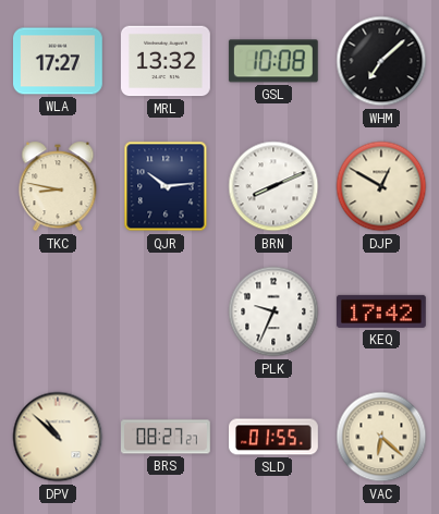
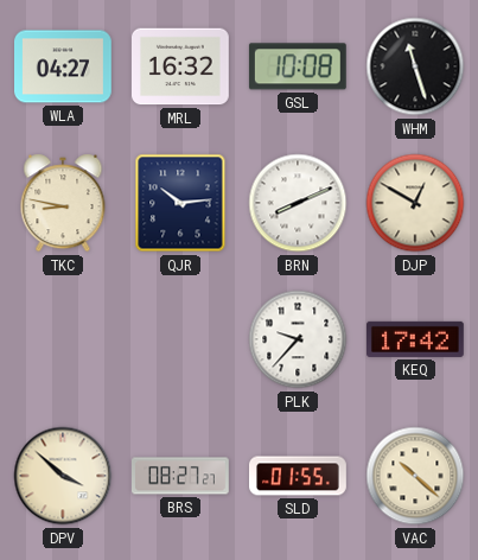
WLA: 17:27 -> 04:27 (64, 66)
MRL: 13:32 -> 16:32 (181, 66)
WHM: 7:08 -> 11:27 (415, 66)
PLK: 9:34 -> 9:37 (298, 339)
DPV: 10:52 -> 3:52 (63, 476)
VAC: 6:22 -> 10:22 (415, 476)
